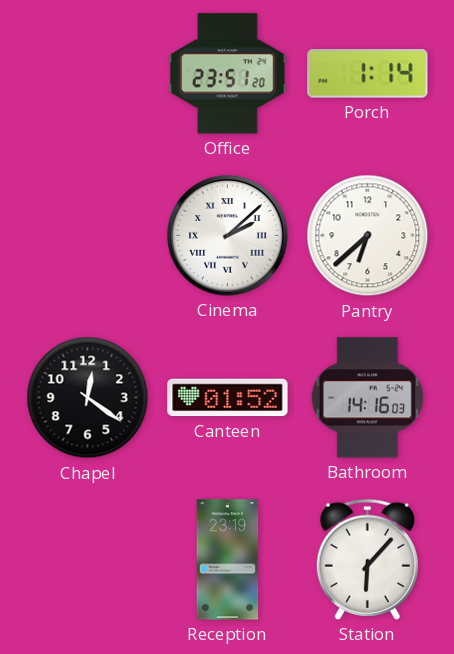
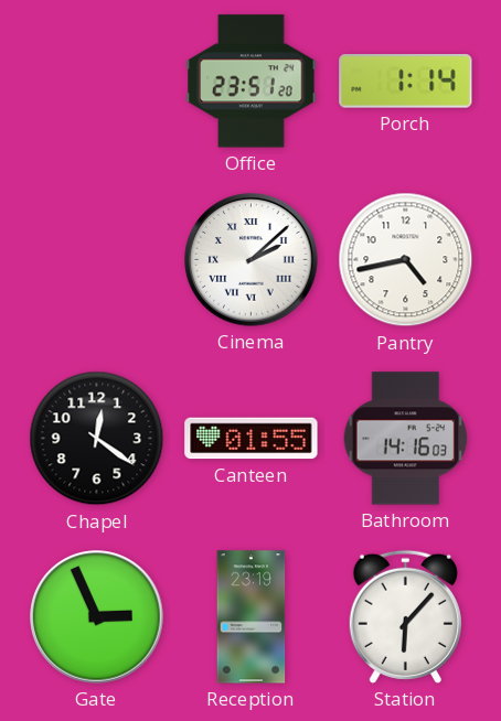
Pantry: 6:38 -> 4:43 (406, 260)
Canteen: 01:52 -> 01:55 (252, 439)
Gate: none -> 2:56 (97, 617)
